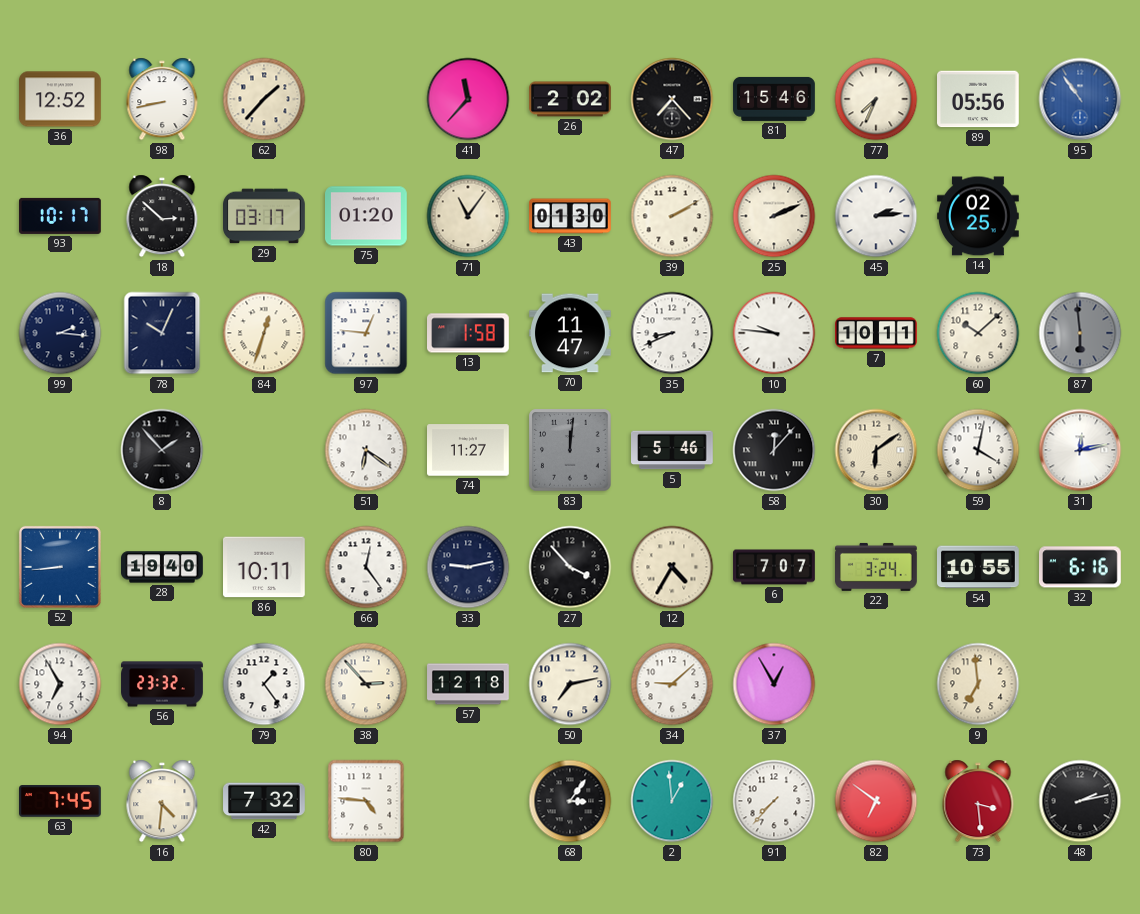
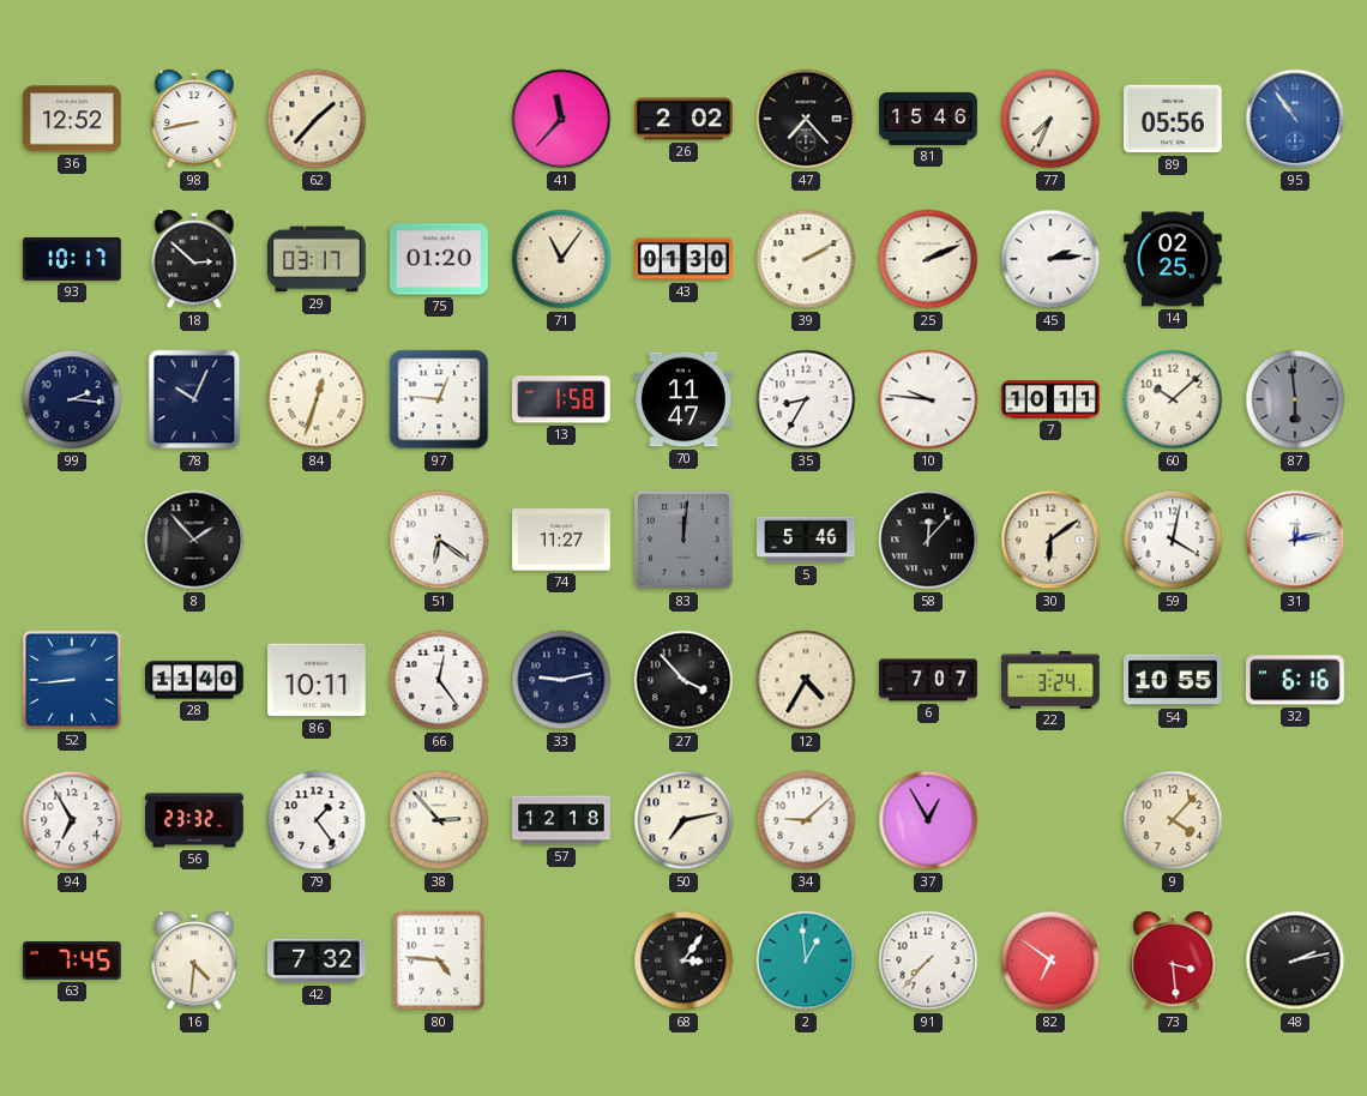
35: 8:41 -> 8:35 (806, 399)
28: 19:40 -> 11:40 (195, 680)
9: 6:59 -> 4:07 (1173, 820)
